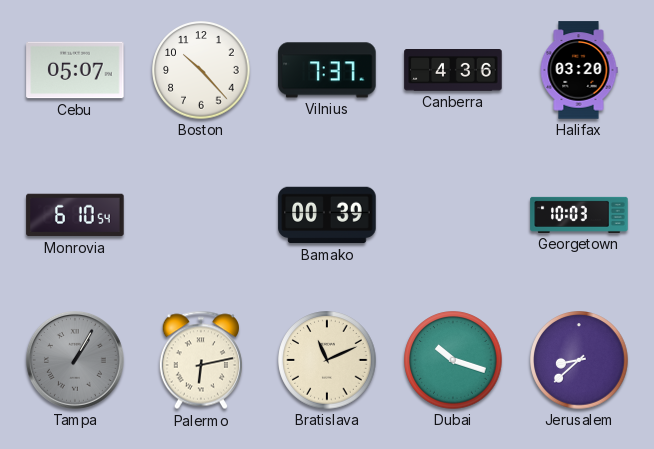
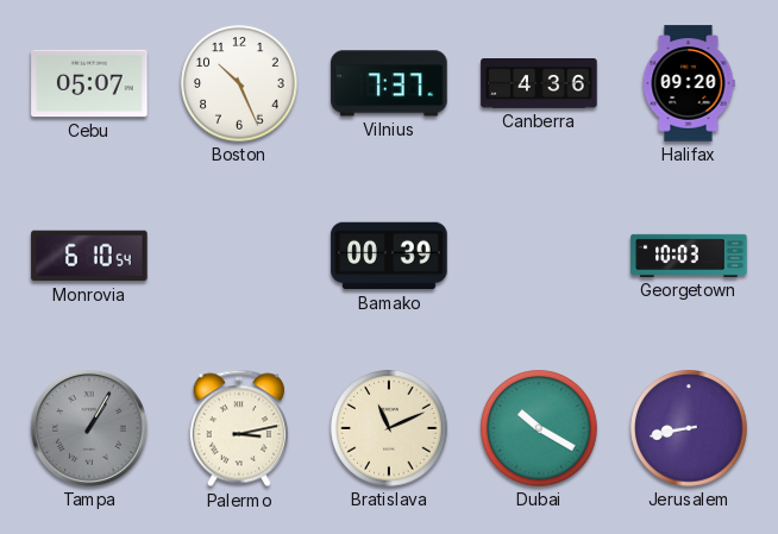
Boston: 10:23 -> 10:26 (239, 83)
Halifax: 03:20 -> 09:20 (689, 83)
Palermo: 6:13 -> 3:13 (239, 428)
Dubai: 10:18 -> 10:20 (539, 428)
Jerusalem: 8:38 -> 8:43 (689, 428)
